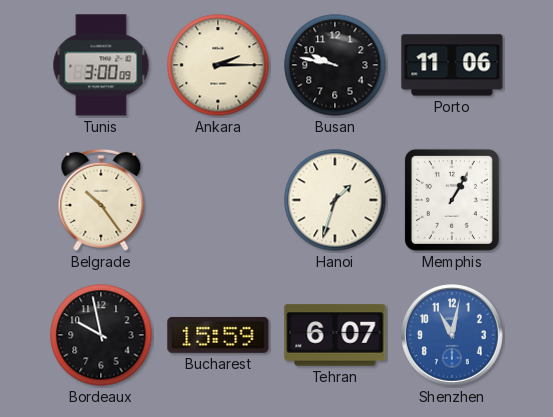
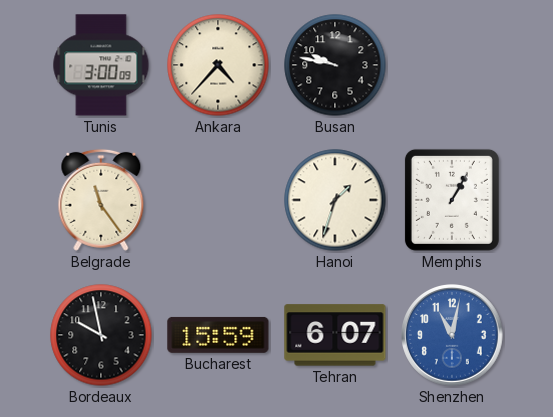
Ankara: 2:15 -> 4:37 (218, 65)
Porto: 11:06 -> none (452, 65)
Belgrade: 10:24 -> 11:24 (101, 200)
